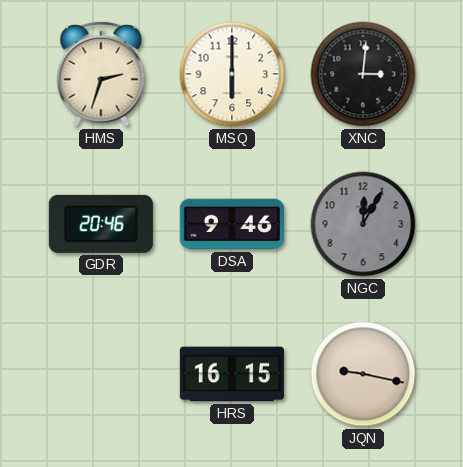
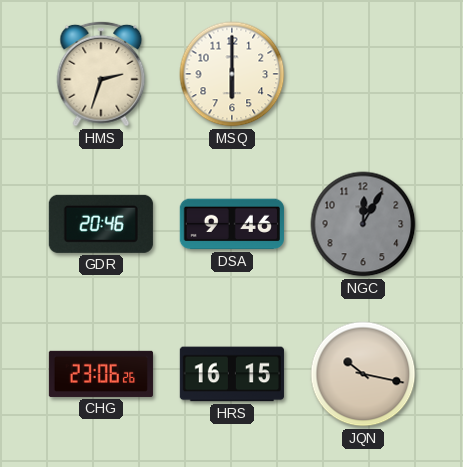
XNC: 3:01 -> none (363, 74)
CHG: none -> 23:06 (101, 374)
JQN: 9:17 -> 10:17 (363, 374)
